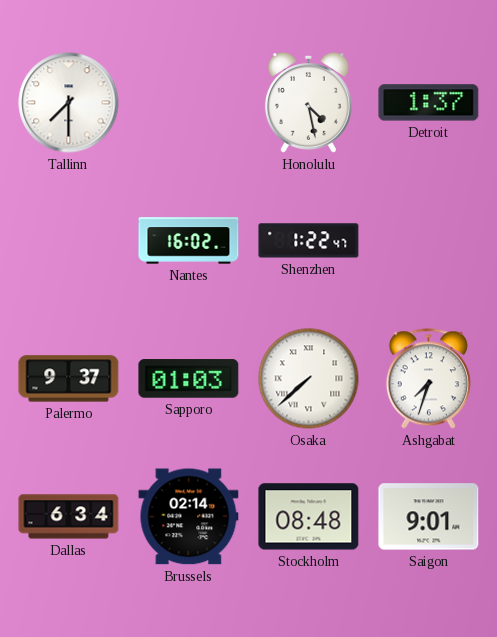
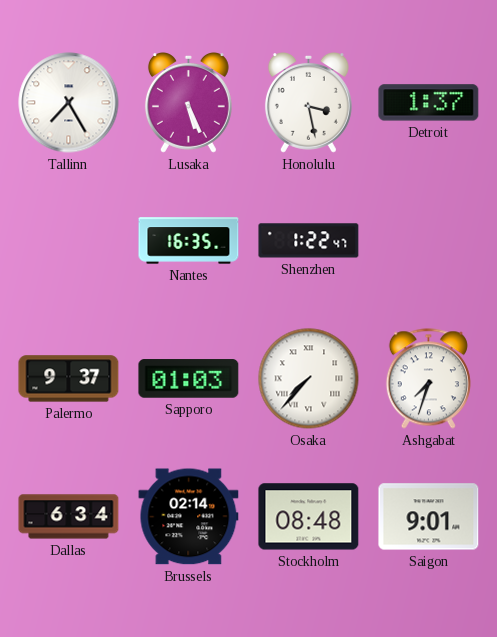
Tallinn: 7:30 -> 7:25 (69, 103)
Lusaka: none -> 5:26 (188, 103)
Honolulu: 4:28 -> 3:28 (308, 103)
Nantes: 16:02 -> 16:35 (189, 241)
Osaka: 7:38 -> 7:37 (309, 379)
